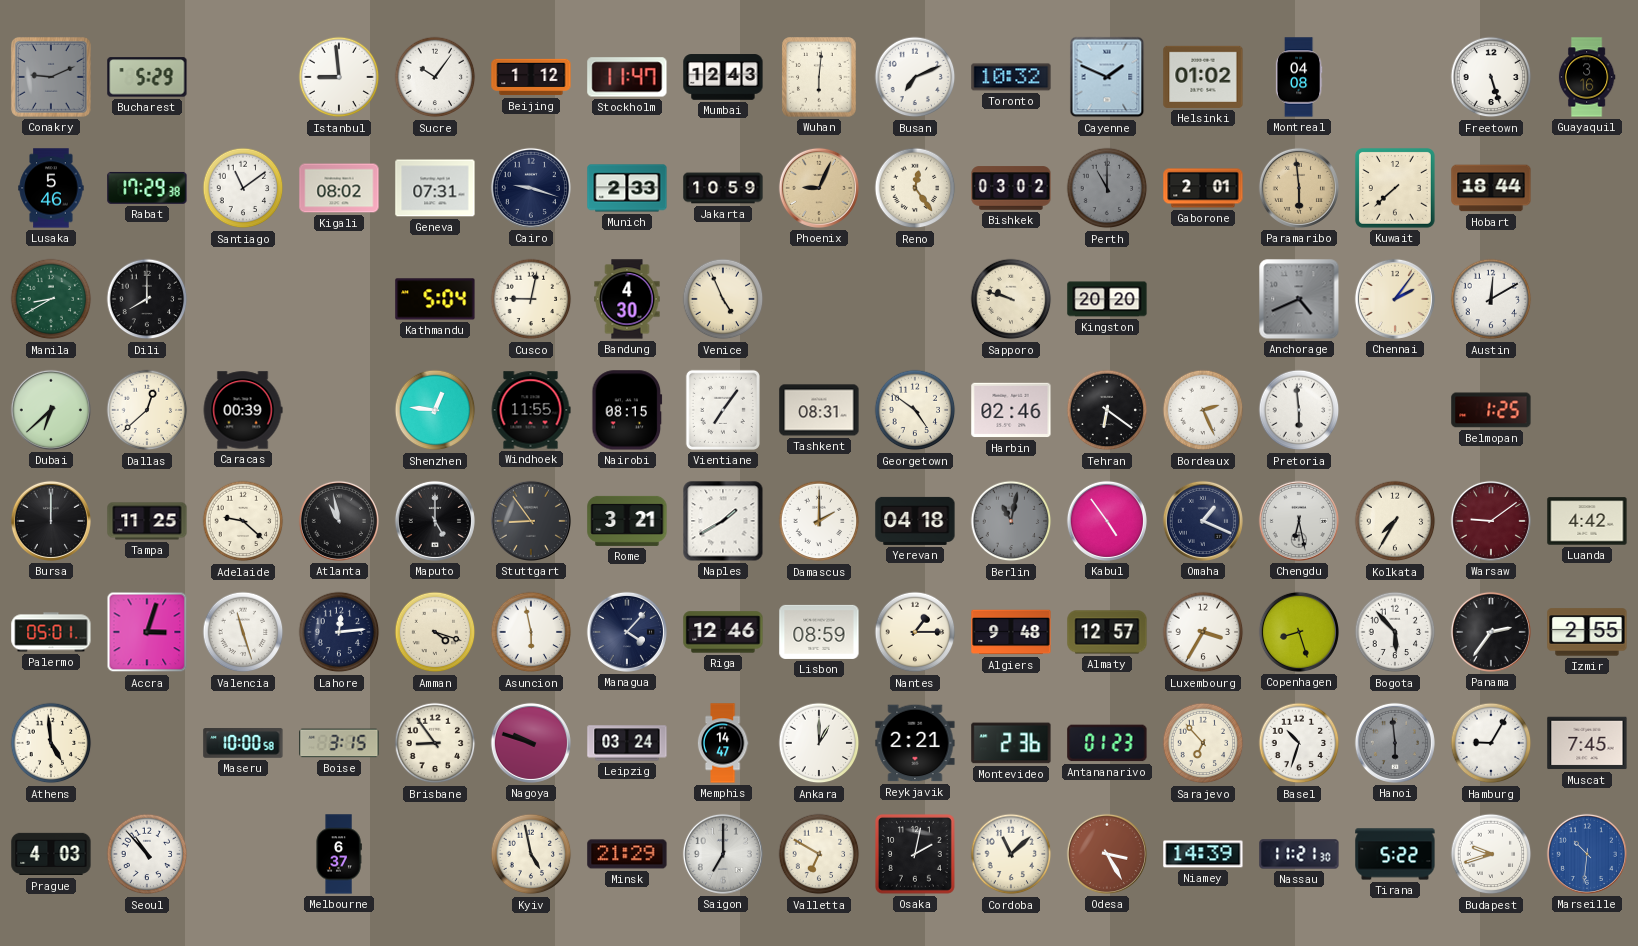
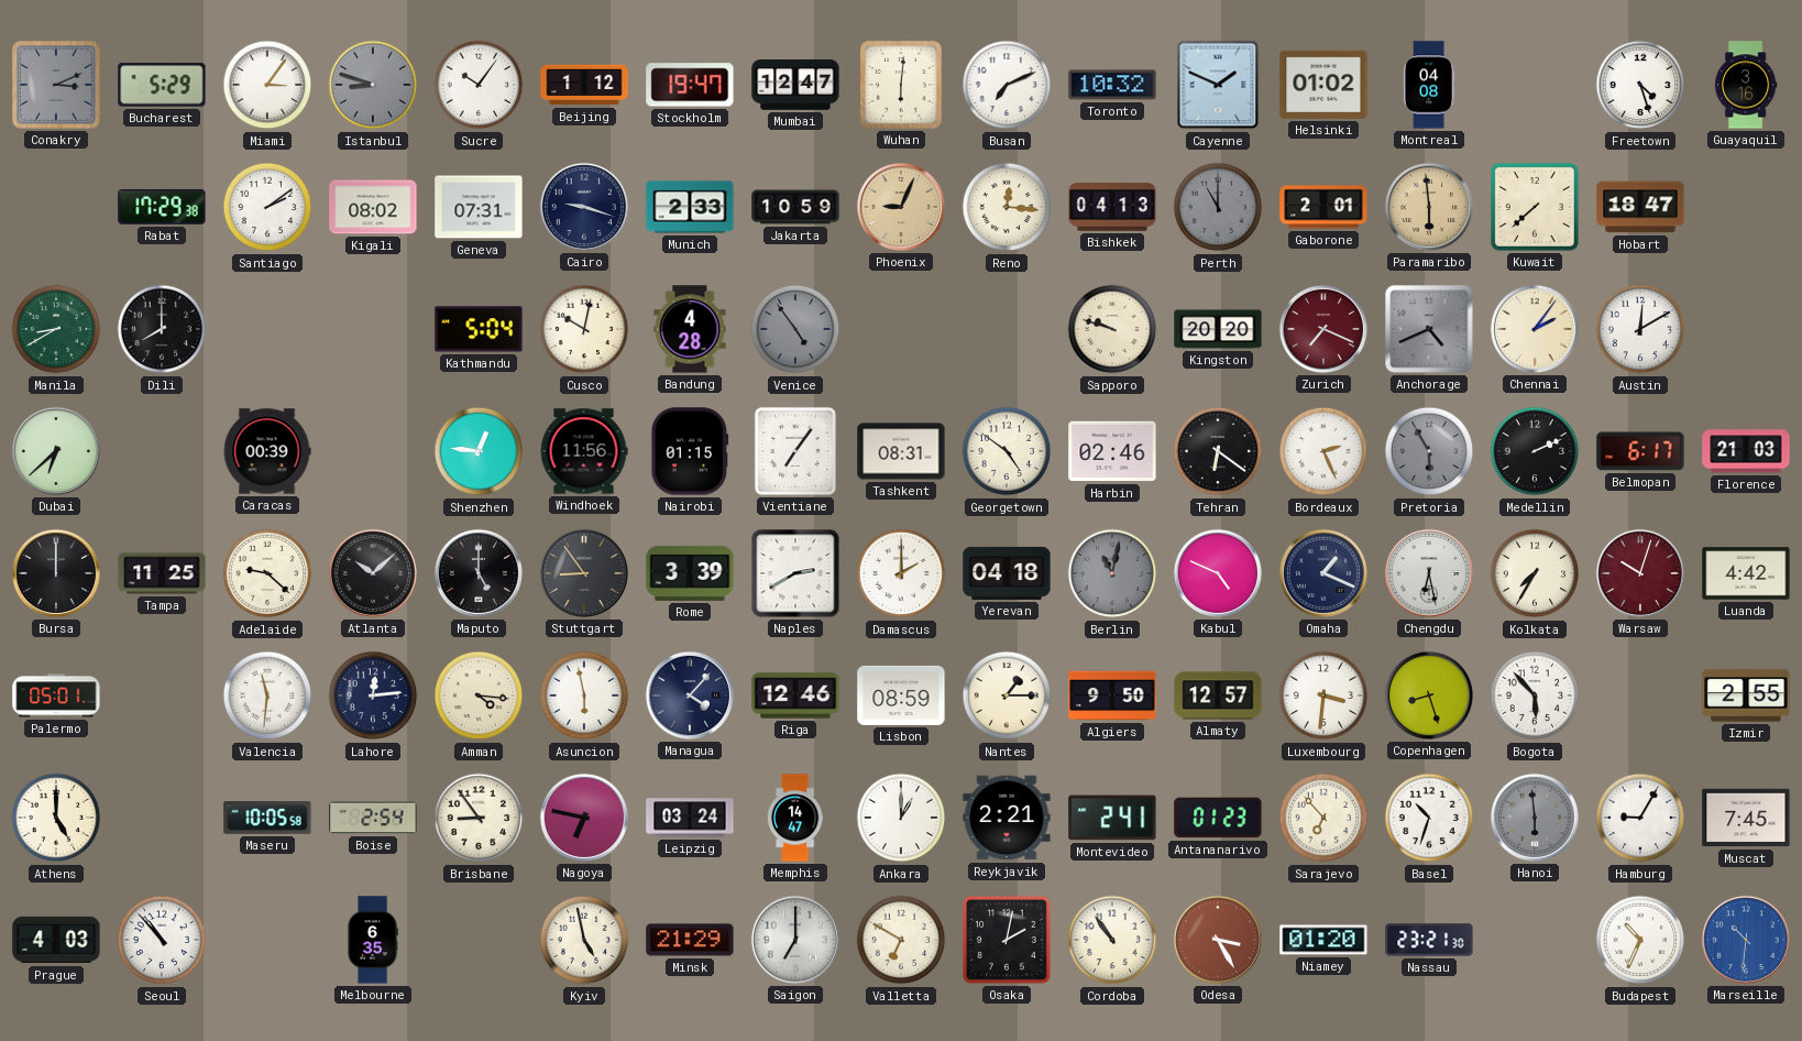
Conakry: 9:11 -> 3:11 (56, 85)
Miami: none -> 3:06 (267, 85)
Istanbul: 8:59 -> 8:48 (373, 85)
Istanbul dial: white -> grey (373, 85)
Stockholm: 11:47 -> 19:47 (690, 85)
Mumbai: 12:43 -> 12:47 (795, 85)
Freetown: 5:27 -> 4:27 (1640, 85)
Lusaka: 5:46 -> none (51, 188)
Santiago: 11:09 -> 2:09 (267, 207)
Reno: 12:24 -> 12:16 (1007, 207)
Bishkek: 03:02 -> 04:13 (1112, 207)
Hobart: 18:44 -> 18:47 (1640, 207)
Cusco: 9:02 -> 10:02 (584, 329)
Bandung: 4:30 -> 4:28 (690, 329)
Venice: 4:56 -> 4:54 (795, 329)
Venice dial: cream -> grey (795, 329)
Zurich: none -> 7:19 (1323, 329)
Dallas: 12:38 -> none (147, 410)
Windhoek: 11:55 -> 11:56 (584, 451)
Nairobi: 08:15 -> 01:15 (690, 451)
Pretoria: 5:59 -> 5:55 (1429, 451)
Pretoria dial: white -> grey (1429, 451)
Medellin: none -> 2:11 (1535, 451)
Belmopan: 1:25 -> 6:17 (1640, 451)
Florence: none -> 21:03 (1746, 451)
Atlanta: 10:58 -> 10:08 (373, 573)
Rome: 3:21 -> 3:39 (690, 573)
Naples: 1:40 -> 2:40 (795, 573)
Kabul: 4:54 -> 4:49 (1218, 573)
Warsaw: 9:09 -> 10:03 (1640, 573)
Accra: 3:03 -> none (147, 632)
Valencia: 11:27 -> 11:31 (267, 695)
Amman: 4:18 -> 4:16 (479, 695)
Algiers: 9:48 -> 9:50 (1112, 695)
Luxembourg: 3:35 -> 3:31 (1323, 695)
Panama: 2:36 -> none (1491, 632)
Athens: 4:59 -> 5:00 (56, 818)
Maseru: 10:00 -> 10:05 (267, 819)
Boise: 3:15 -> 2:54 (373, 818)
Nagoya: 9:48 -> 6:47 (584, 818)
Montevideo: 2:36 -> 2:41 (1112, 818)
Melbourne: 6:37 -> 6:35 (373, 940)
Cordoba: 11:08 -> 10:54 (1112, 940)
Niamey: 14:39 -> 01:20 (1323, 940)
Nassau: 11:21 -> 23:21 (1429, 940)
Tirana: 5:22 -> none (1395, 854)
Budapest: 9:42 -> 10:34 (1640, 940)
